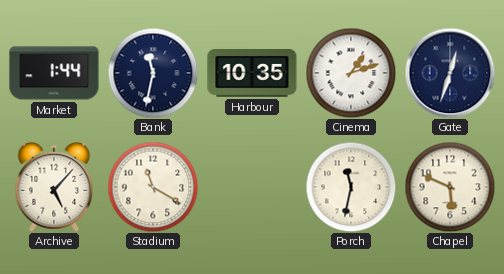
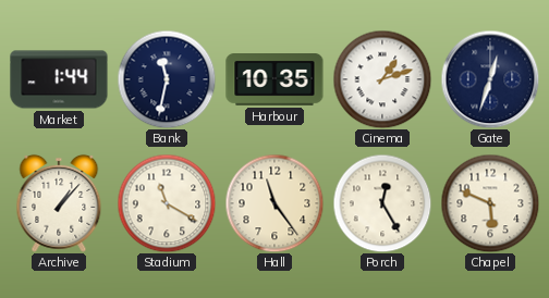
Archive: 5:07 -> 1:07 (59, 203)
Hall: none -> 11:24 (274, 203)
Porch: 11:32 -> 12:25 (382, 203)
